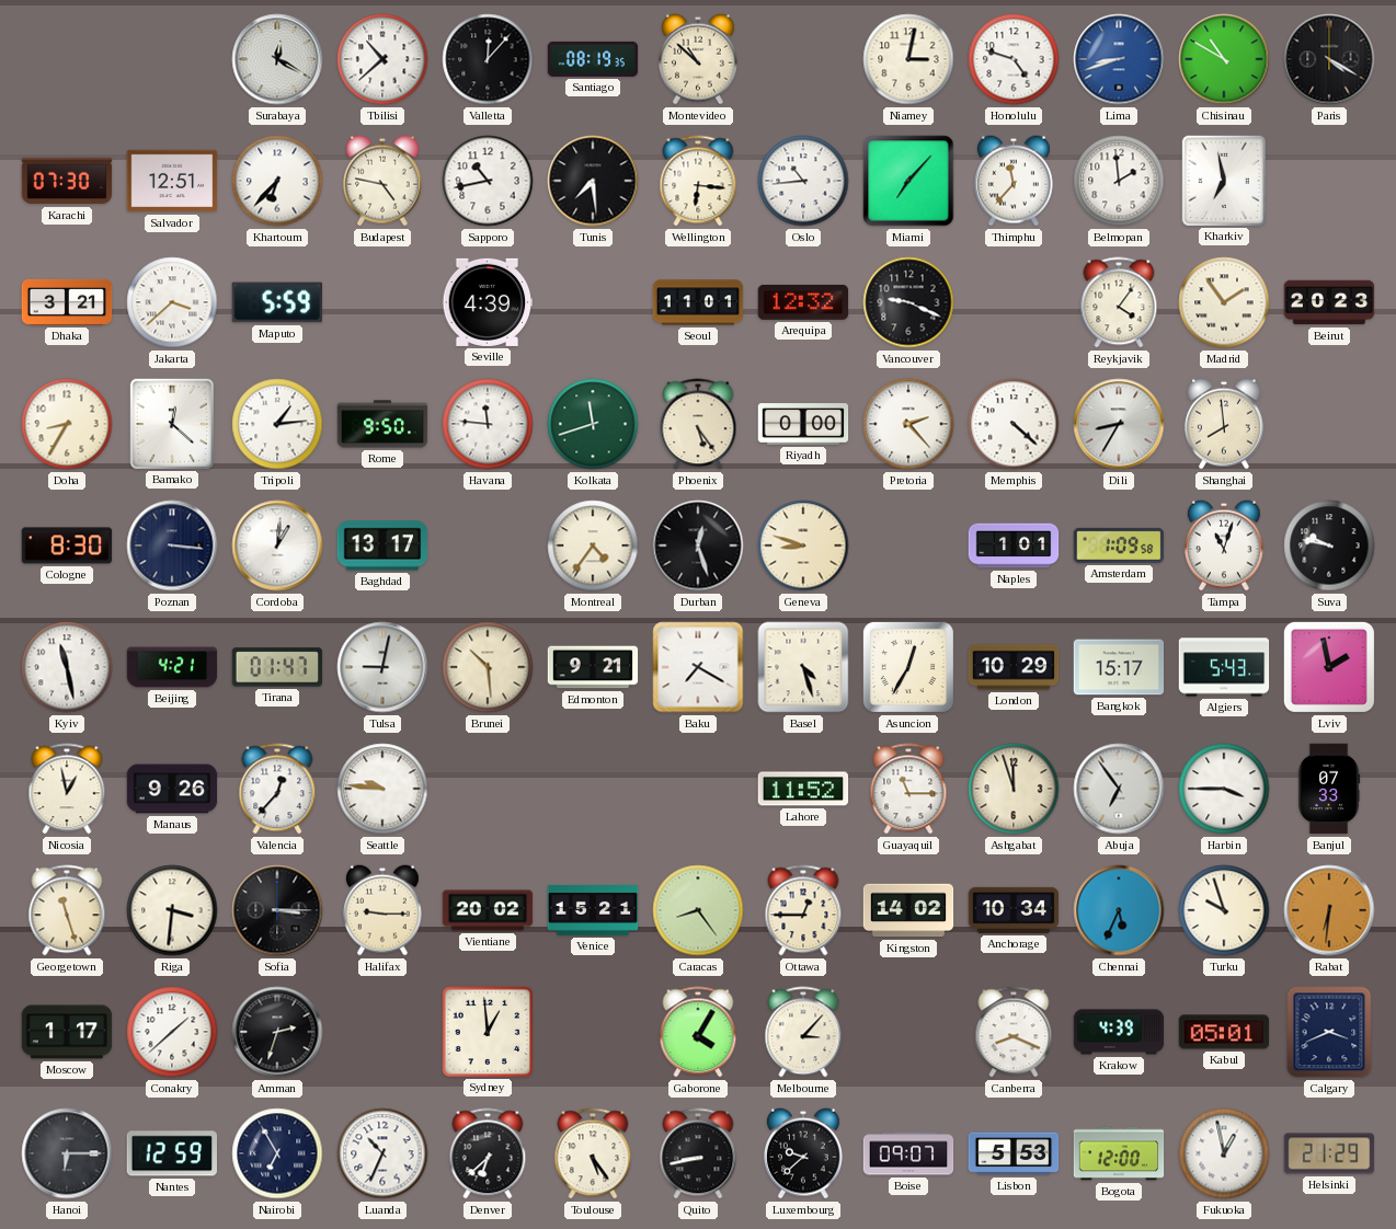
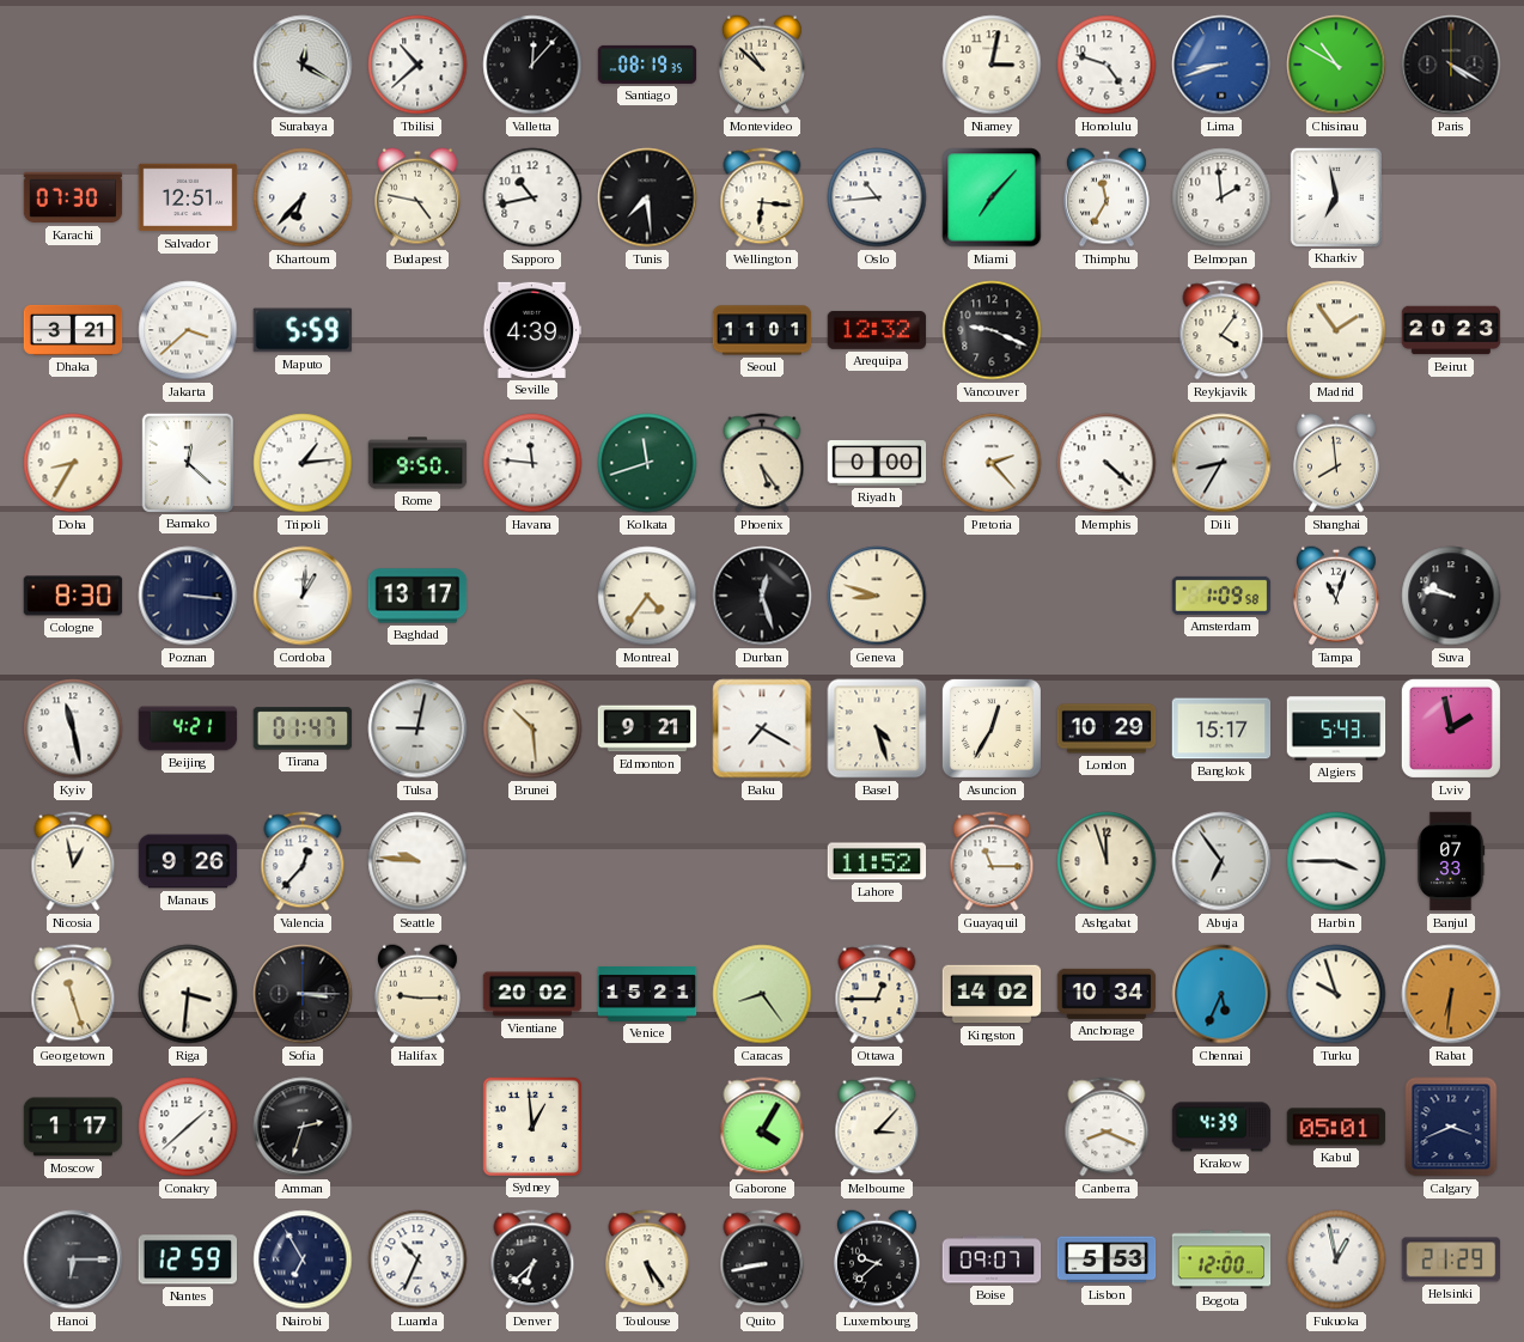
Thimphu: 11:37 -> 11:35 (1107, 197)
Naples: 1:01 -> none (1014, 545)
